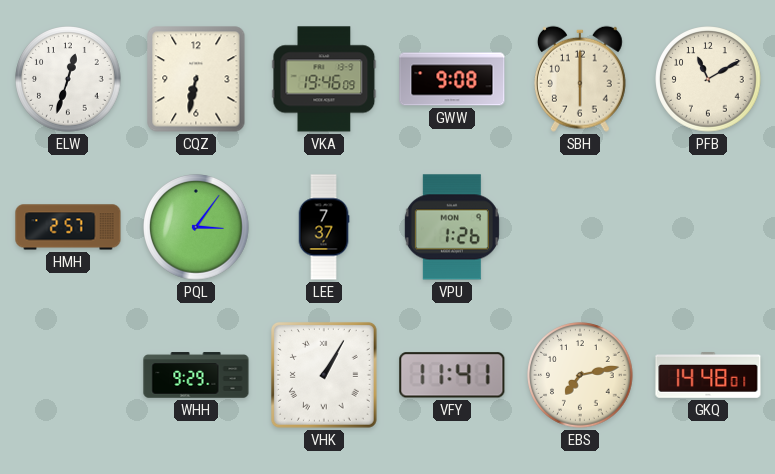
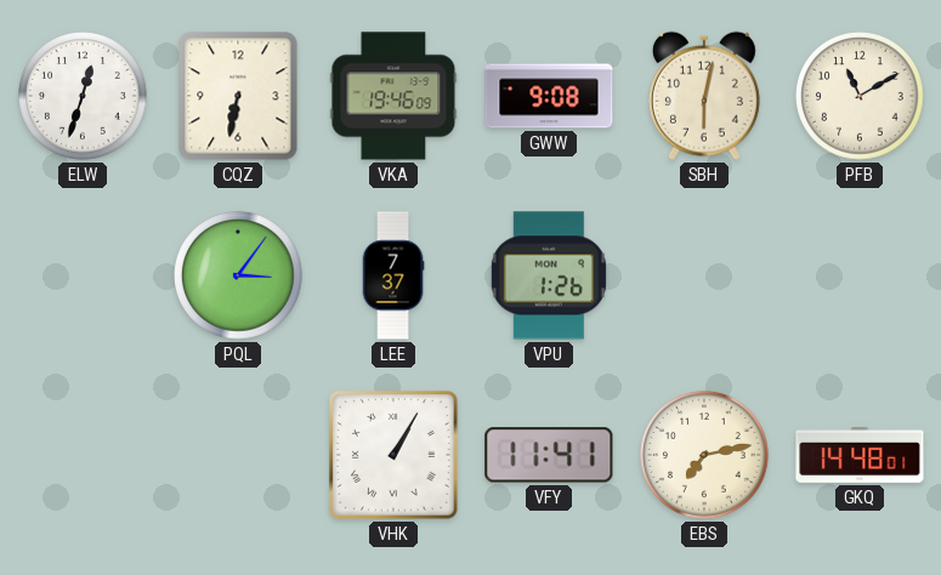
SBH: 6:00 -> 6:02 (704, 96)
HMH: 2:57 -> none (68, 227)
WHH: 9:29 -> none (196, 375)
